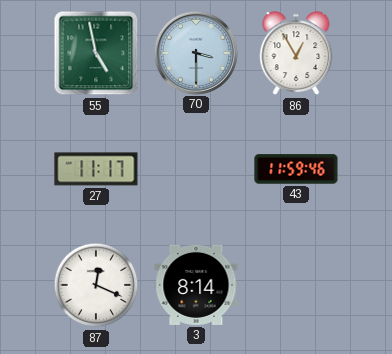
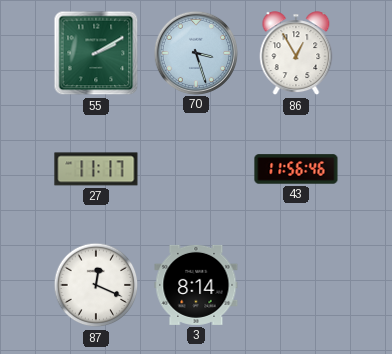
55: 4:58 -> 2:10 (96, 53)
70: 3:30 -> 3:27 (195, 52)
43: 11:59 -> 11:56 (296, 169)
